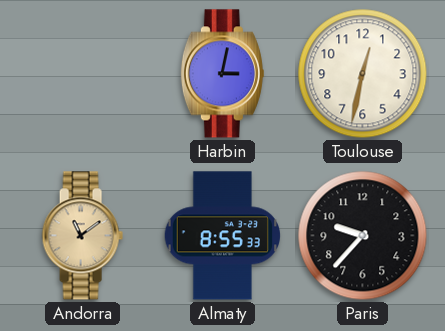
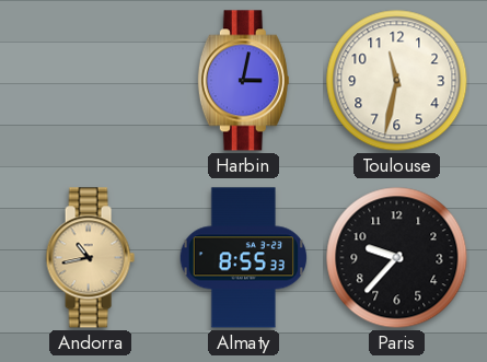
Toulouse: 12:32 -> 11:32 (397, 81)
Andorra: 11:09 -> 10:43 (90, 258)
